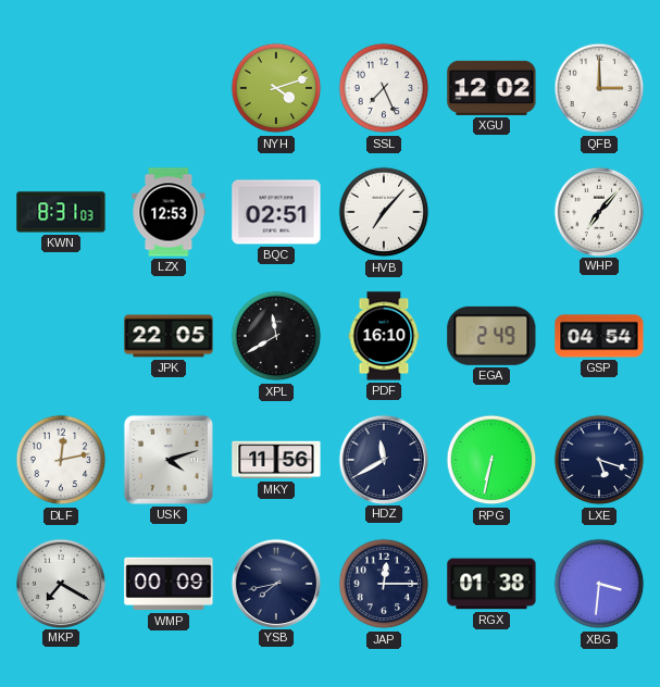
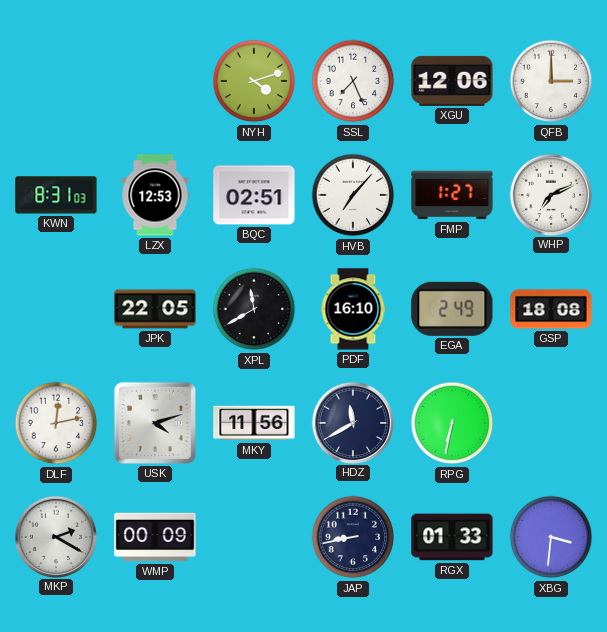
XGU: 12:02 -> 12:06 (452, 81)
FMP: none -> 1:27 (452, 195)
WHP: 7:07 -> 7:11 (550, 194)
GSP: 04:54 -> 18:08 (551, 309)
LXE: 5:18 -> none (599, 460)
MKP: 7:20 -> 2:20 (55, 536)
YSB: 7:43 -> none (275, 583)
JAP: 12:15 -> 8:43 (353, 537)
RGX: 01:38 -> 01:33 (452, 537)
